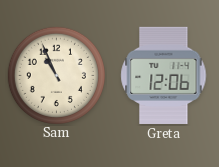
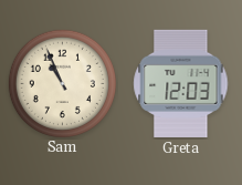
Greta: 12:06 -> 12:03 (181, 83)
